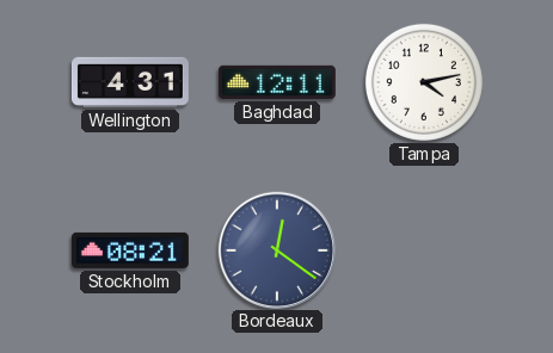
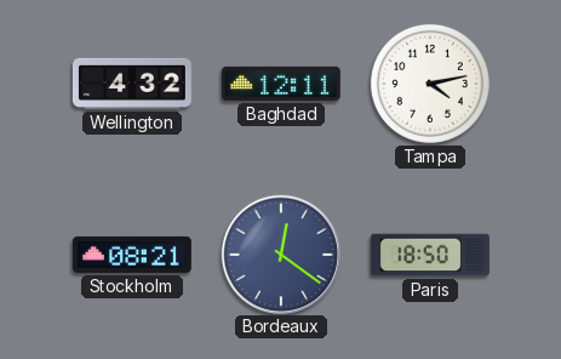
Wellington: 4:31 -> 4:32 (132, 84)
Paris: none -> 18:50 (430, 255)
